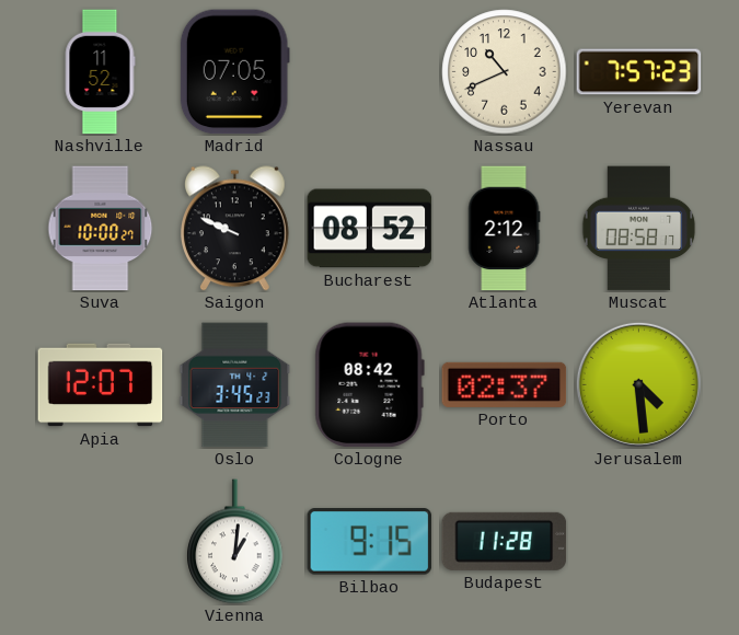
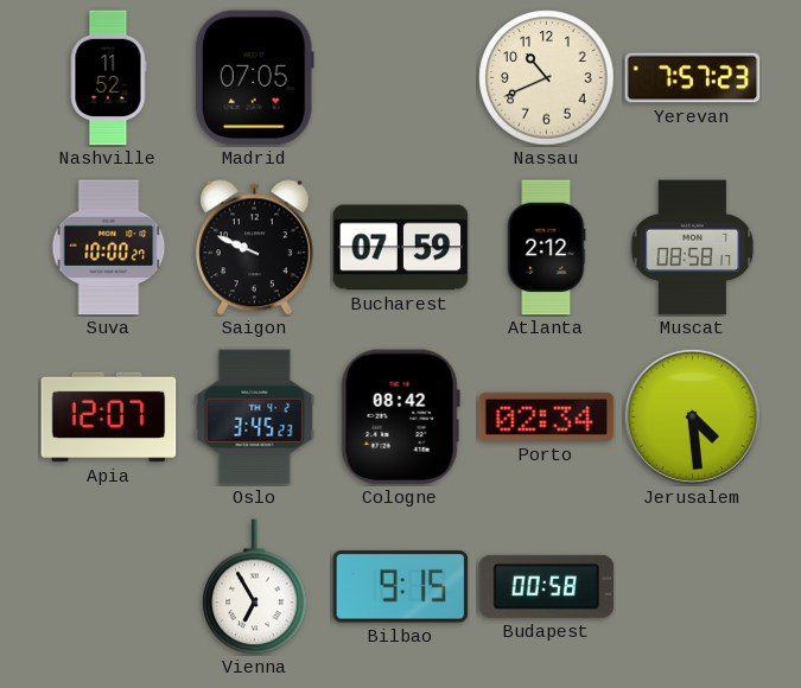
Bucharest: 08:52 -> 07:59 (401, 248)
Porto: 02:37 -> 02:34 (547, 416)
Vienna: 1:01 -> 6:55 (255, 587)
Budapest: 11:28 -> 00:58 (547, 586)
